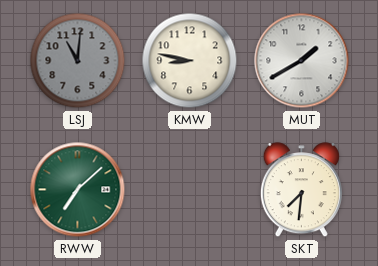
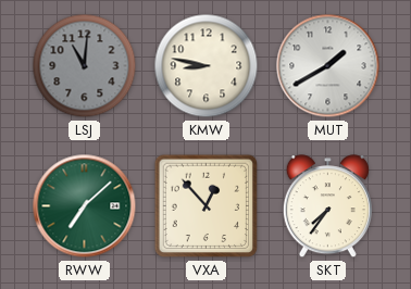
VXA: none -> 12:53 (207, 206)
SKT: 7:31 -> 7:36 (327, 206)
